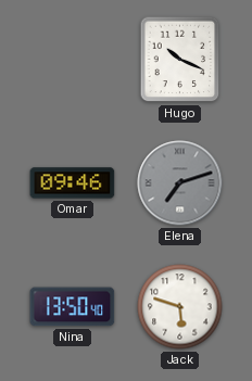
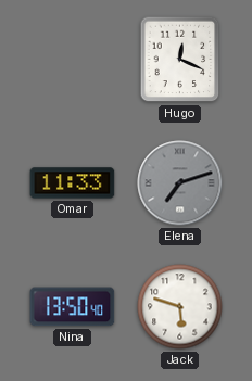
Hugo: 10:19 -> 12:19 (180, 60)
Omar: 09:46 -> 11:33 (73, 183)
